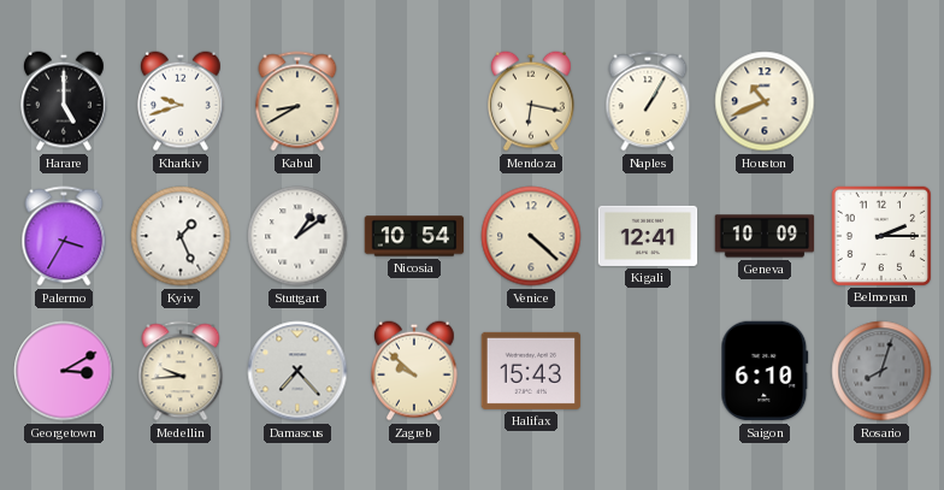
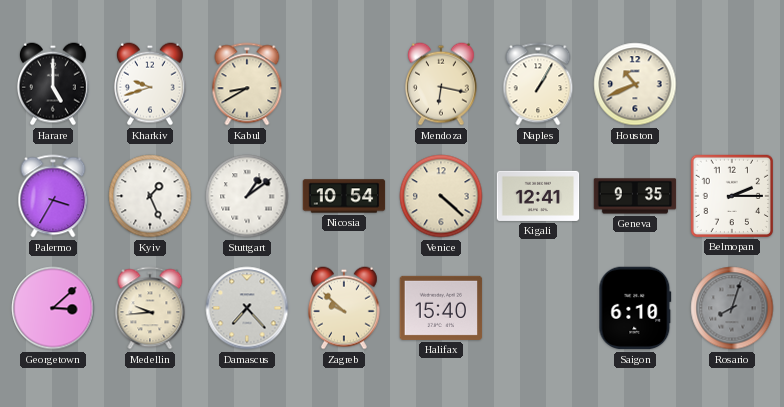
Geneva: 10:09 -> 9:35 (635, 196)
Georgetown: 3:10 -> 3:08 (53, 308)
Halifax: 15:43 -> 15:40 (441, 308)
